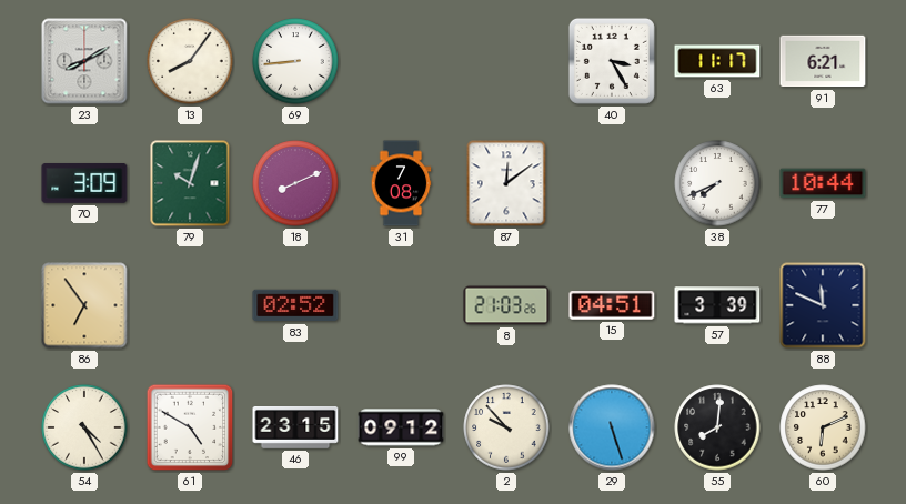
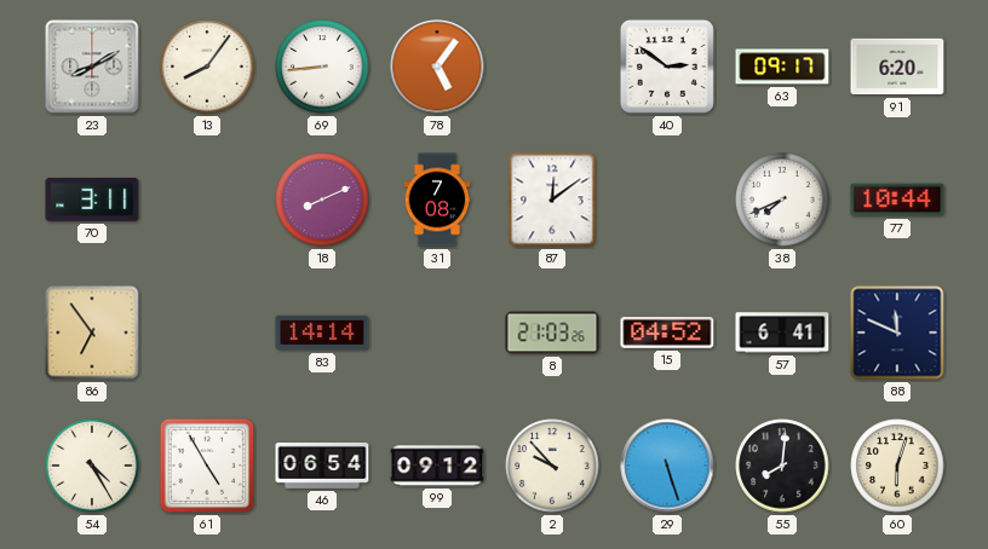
78: none -> 5:06 (437, 67)
40: 3:25 -> 2:51 (667, 67)
63: 11:17 -> 09:17 (782, 67)
91: 6:21 -> 6:20 (897, 67)
70: 3:09 -> 3:11 (92, 201)
79: 10:03 -> none (190, 183)
83: 02:52 -> 14:14 (322, 333)
15: 04:51 -> 04:52 (667, 333)
57: 3:39 -> 6:41 (782, 333)
61: 4:50 -> 4:55 (207, 466)
46: 23:15 -> 06:54 (322, 466)
60: 6:11 -> 6:03 (897, 466)
